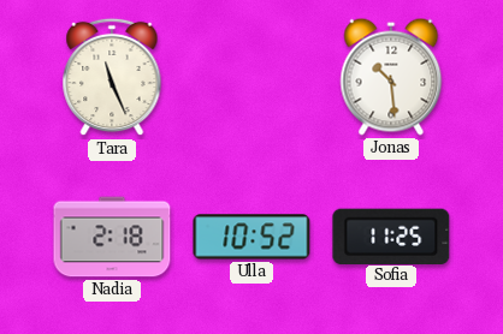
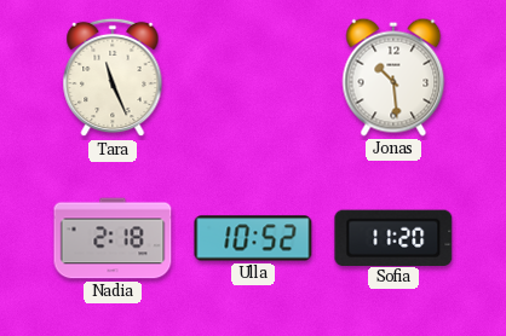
Sofia: 11:25 -> 11:20 (393, 237)
